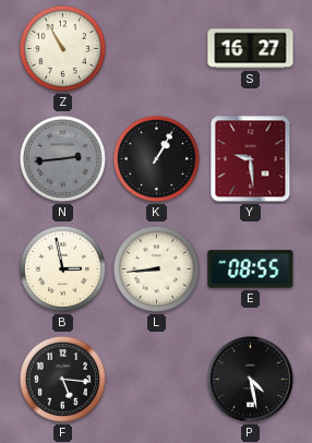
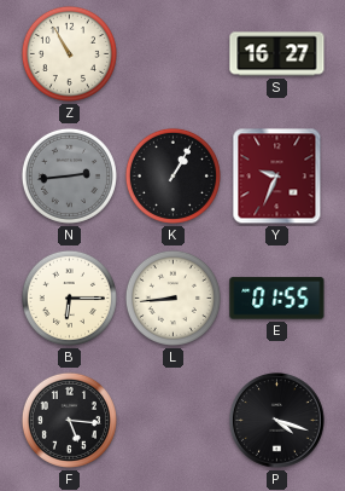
Y: 9:29 -> 9:34 (277, 177)
B: 2:58 -> 6:15 (69, 298)
E: 08:55 -> 01:55 (277, 299)
P: 4:28 -> 4:18 (277, 421)
